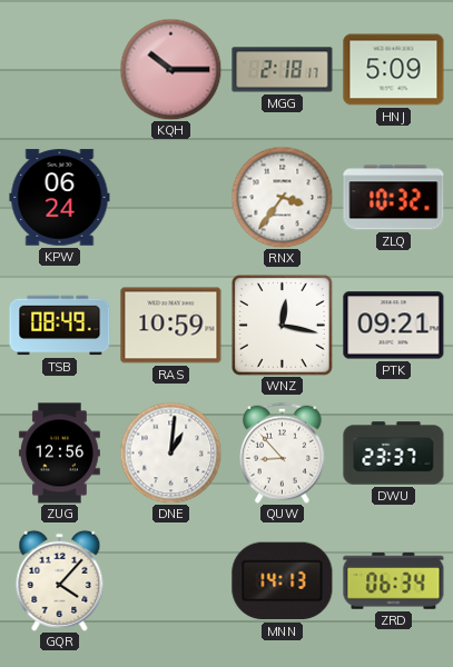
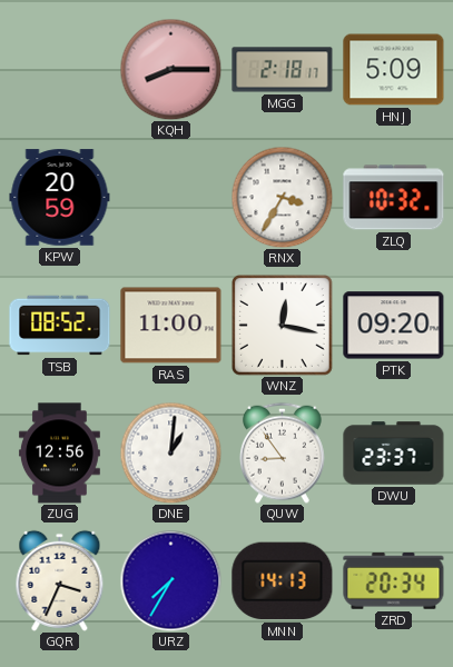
KQH: 10:15 -> 8:15 (170, 69)
KPW: 06:24 -> 20:59 (60, 198)
RNX: 3:36 -> 3:35 (282, 197)
TSB: 08:49 -> 08:52 (60, 326)
RAS: 10:59 -> 11:00 (171, 326)
PTK: 09:21 -> 09:20 (394, 326)
QUW: 8:53 -> 8:54 (282, 452)
GQR: 4:07 -> 3:34 (60, 580)
URZ: none -> 7:35 (170, 580)
ZRD: 06:34 -> 20:34 (394, 581)
